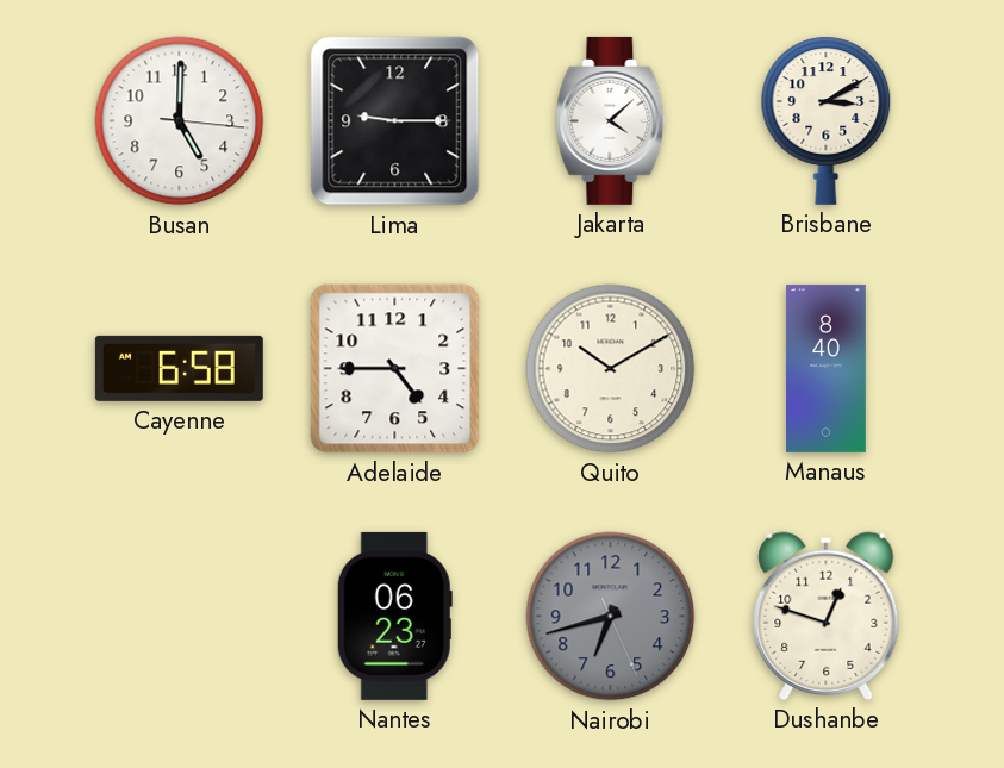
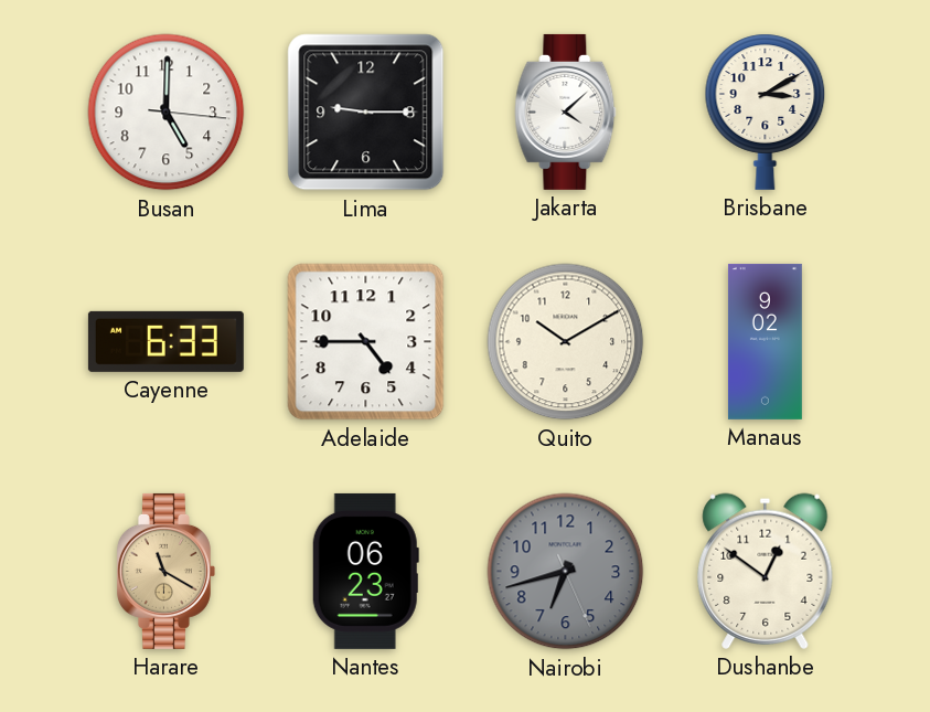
Cayenne: 6:58 -> 6:33 (165, 341)
Manaus: 8:40 -> 9:02 (765, 341)
Harare: none -> 11:20 (165, 571)
Dushanbe: 12:48 -> 12:51 (766, 571)
